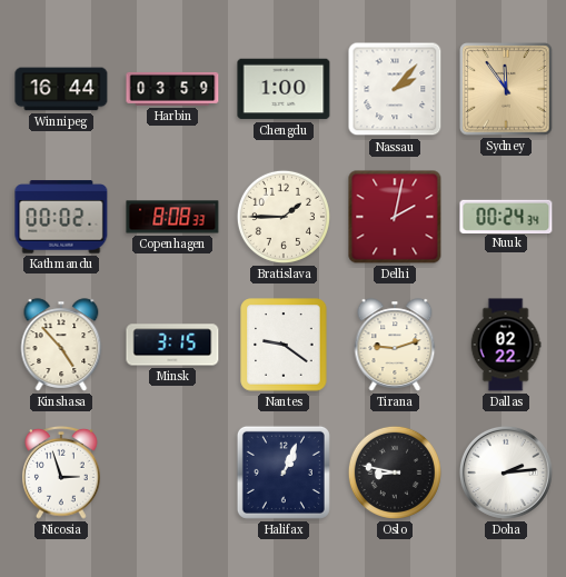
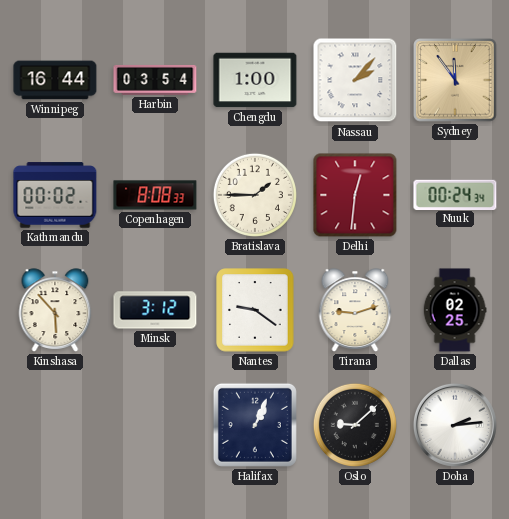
Harbin: 03:59 -> 03:54 (155, 80)
Delhi: 2:02 -> 12:31 (355, 195)
Kinshasa: 4:53 -> 5:53 (55, 310)
Minsk: 3:15 -> 3:12 (155, 310)
Dallas: 02:22 -> 02:25 (455, 310)
Nicosia: 2:57 -> none (61, 472)
Oslo: 8:47 -> 9:08 (355, 425)
